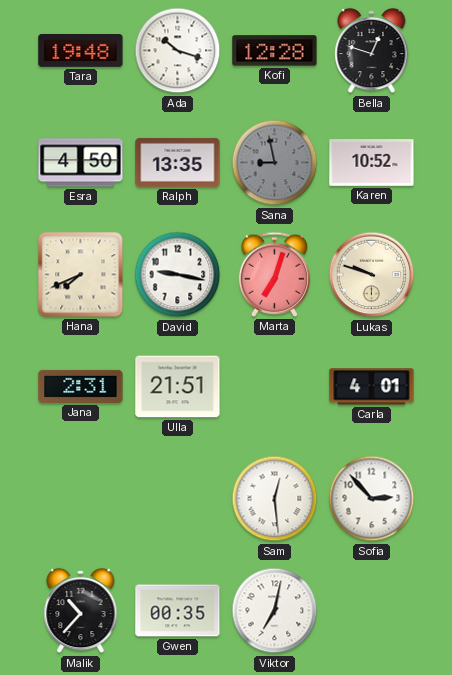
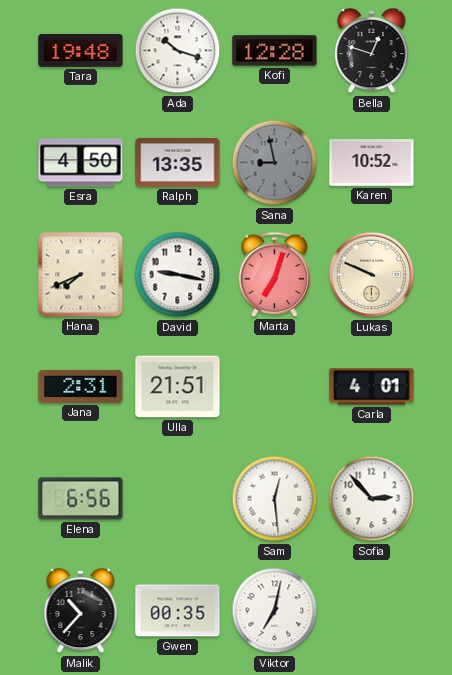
Lukas: 9:48 -> 9:49 (372, 275)
Elena: none -> 6:56 (81, 499)
